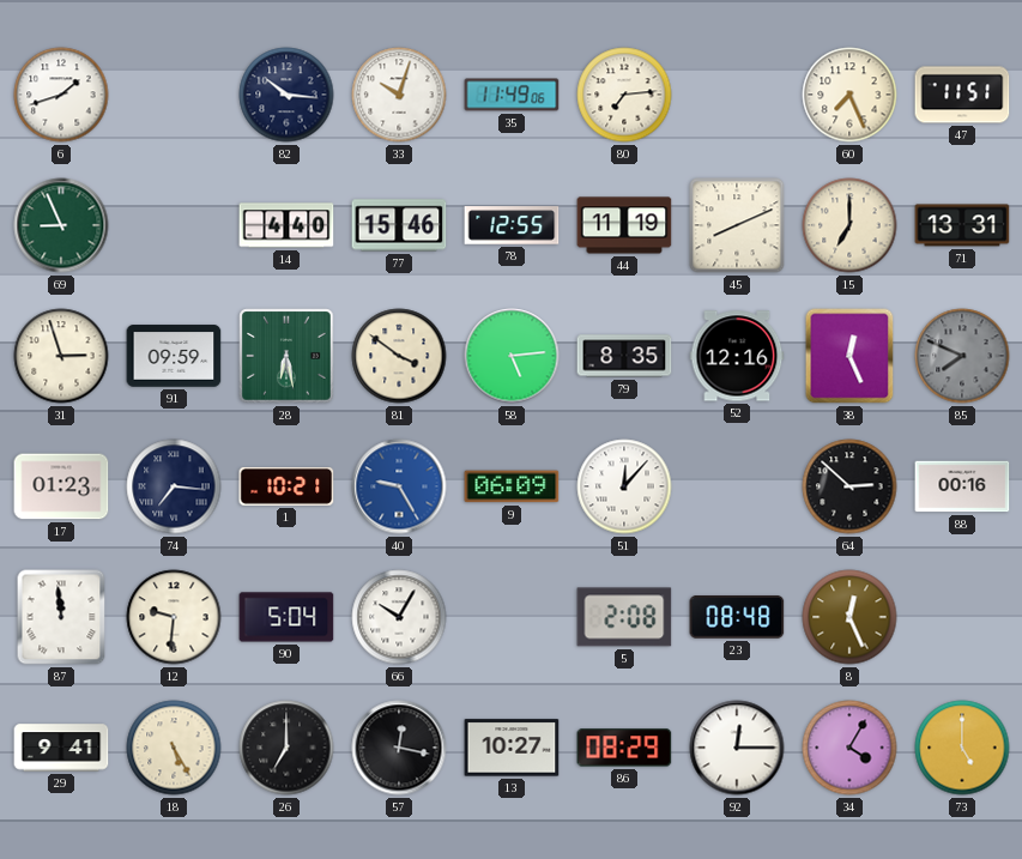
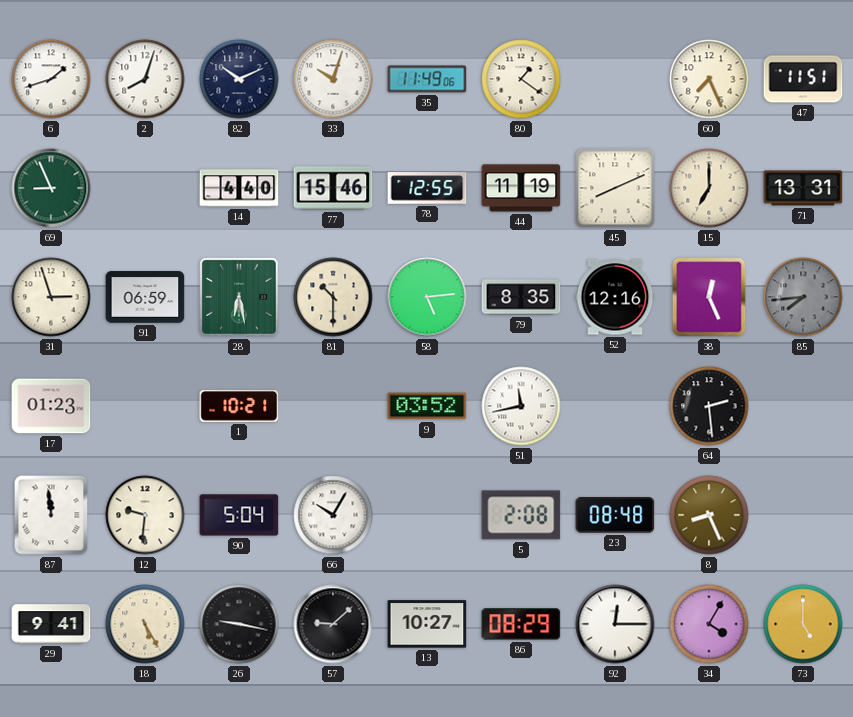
2: none -> 8:03 (145, 79)
82: 10:16 -> 10:11 (239, 79)
80: 7:14 -> 1:21 (521, 79)
91: 09:59 -> 06:59 (145, 297)
81: 3:51 -> 10:30 (333, 297)
85: 7:49 -> 7:44 (803, 297)
74: 7:16 -> none (174, 486)
40: 9:25 -> none (399, 486)
9: 06:09 -> 03:52 (427, 406)
51: 12:07 -> 11:43 (521, 406)
64: 2:52 -> 2:29 (709, 406)
88: 00:16 -> none (962, 486)
8: 12:26 -> 8:26 (709, 515)
26: 7:00 -> 9:17 (239, 624)
57: 12:17 -> 9:08 (333, 624)
